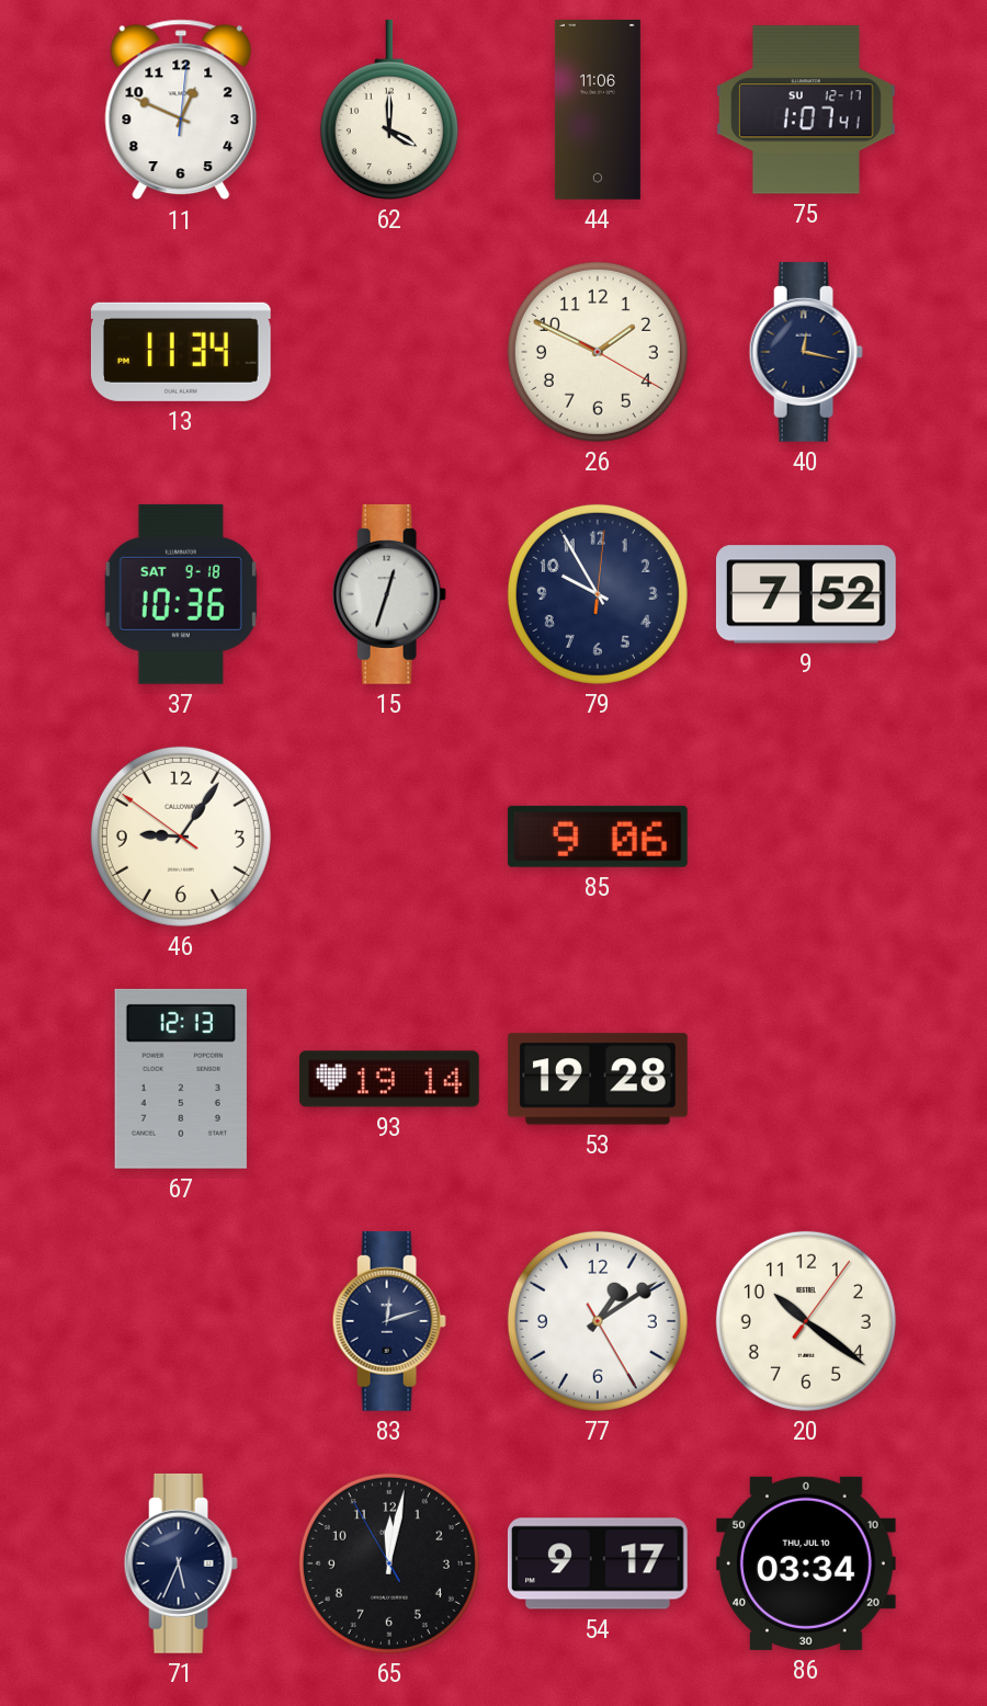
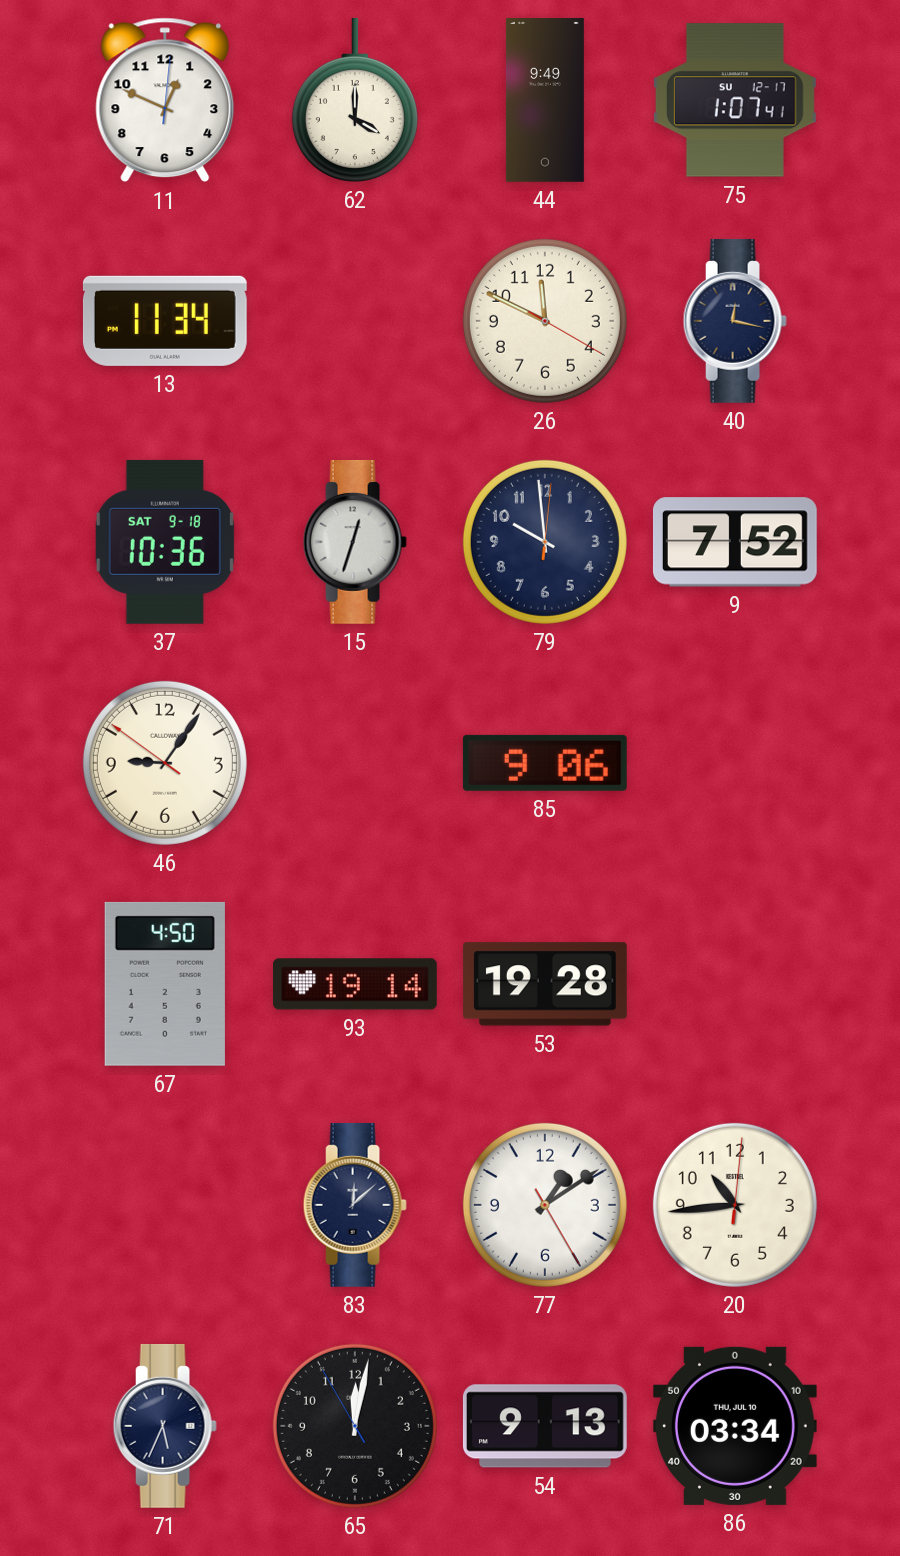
44: 11:06 -> 9:49 (545, 101)
26: 1:49 -> 11:49 (545, 321)
79: 9:55 -> 9:59 (545, 542)
67: 12:13 -> 4:50 (165, 984)
83: 12:12 -> 12:08 (355, 1205)
20: 10:21 -> 10:44 (735, 1205)
54: 9:17 -> 9:13 (545, 1426)
